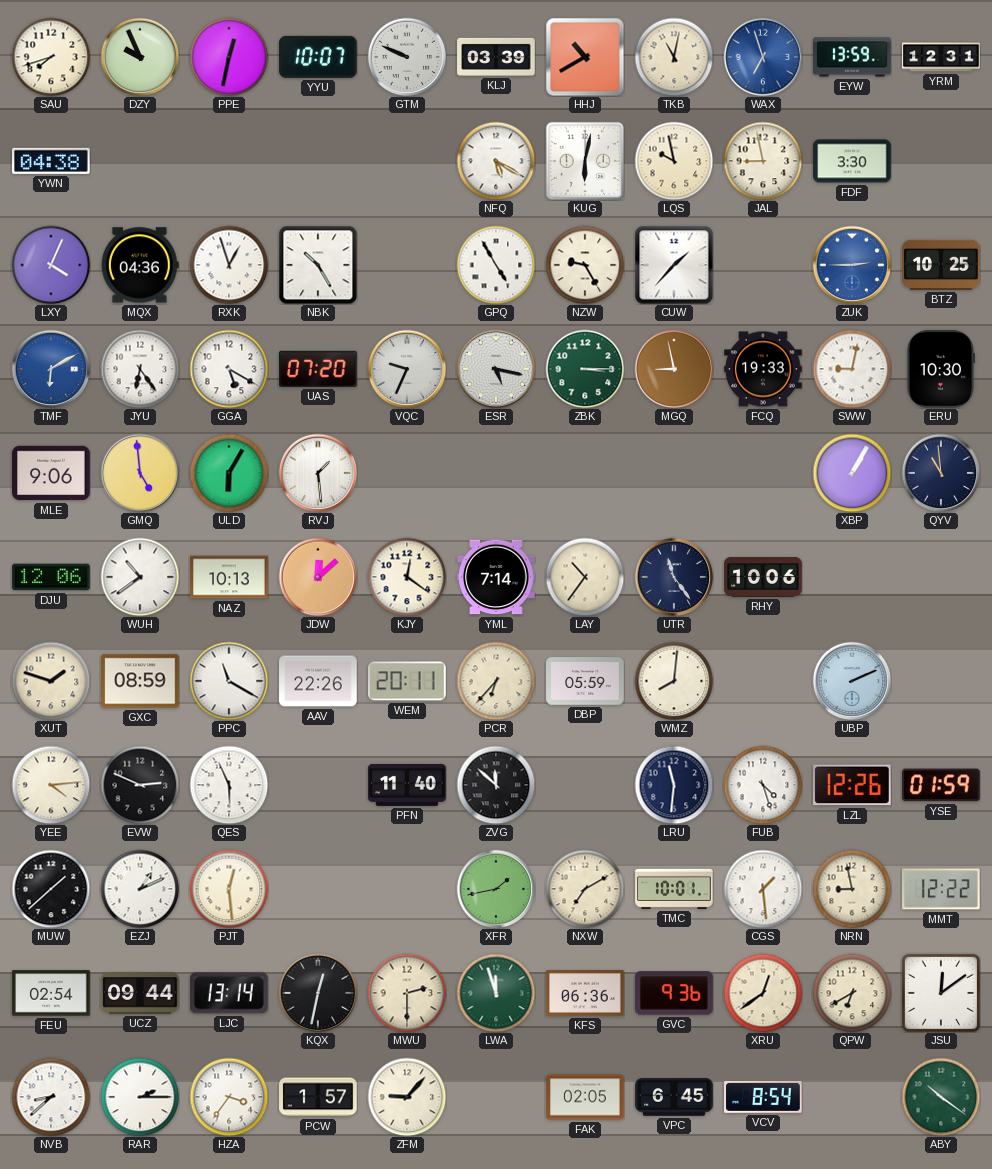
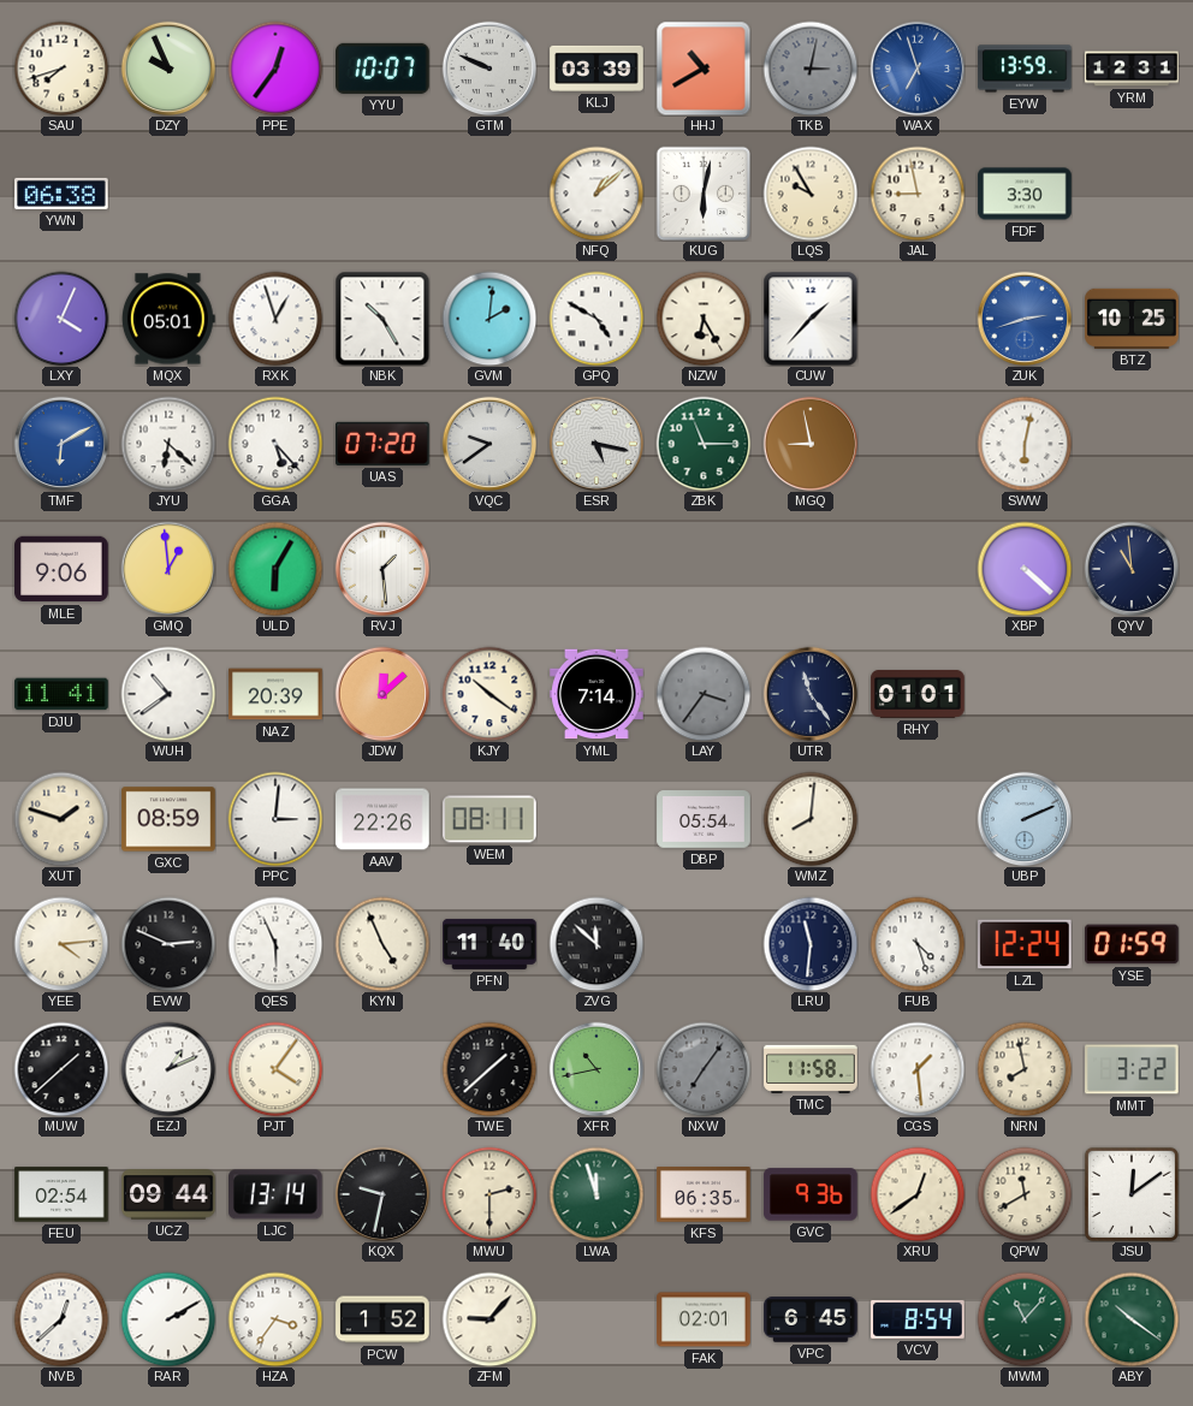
PPE: 12:32 -> 12:36 (275, 69)
TKB: 11:02 -> 3:02 (811, 69)
TKB dial: cream -> grey (811, 69)
YWN: 04:38 -> 06:38 (61, 194)
NFQ: 5:20 -> 1:08 (596, 194)
LQS: 9:58 -> 9:55 (811, 194)
MQX: 04:36 -> 05:01 (168, 319)
GVM: none -> 2:01 (489, 319)
GPQ: 4:55 -> 4:50 (596, 319)
NZW: 9:25 -> 6:25 (704, 319)
ZUK: 2:45 -> 2:42 (1025, 319)
JYU: 6:24 -> 6:22 (168, 444)
GGA: 5:20 -> 5:23 (275, 444)
VQC: 9:34 -> 9:39 (489, 444)
ZBK: 3:15 -> 11:15 (704, 444)
FCQ: 19:33 -> none (763, 369)
SWW: 9:02 -> 6:02 (1025, 444)
ERU: 10:30 -> none (941, 369)
GMQ: 4:59 -> 12:59 (168, 569)
XBP: 1:05 -> 4:22 (1025, 569)
DJU: 12:06 -> 11:41 (61, 694)
NAZ: 10:13 -> 20:39 (275, 694)
KJY: 12:21 -> 10:21 (489, 694)
LAY: 10:36 -> 3:36 (704, 694)
LAY dial: cream -> grey (704, 694)
RHY: 10:06 -> 01:01 (918, 694)
PPC: 11:20 -> 3:01 (275, 819)
WEM: 20:11 -> 08:11 (489, 819)
PCR: 6:37 -> none (496, 681)
DBP: 05:59 -> 05:54 (704, 819)
KYN: none -> 4:56 (382, 944)
LZL: 12:26 -> 12:24 (1026, 944)
PJT: 12:29 -> 4:06 (275, 1069)
TWE: none -> 1:38 (489, 1069)
XFR: 1:43 -> 10:43 (596, 1069)
NXW: 7:10 -> 7:06 (704, 1069)
NXW dial: cream -> grey (704, 1069)
TMC: 10:01 -> 11:58 (811, 1069)
NRN: 8:58 -> 7:58 (1025, 1069)
MMT: 12:22 -> 3:22 (1132, 1069)
KQX: 12:32 -> 9:32 (382, 1194)
KFS: 06:36 -> 06:35 (704, 1196)
QPW: 6:40 -> 11:40 (1025, 1194)
NVB: 8:38 -> 12:38 (61, 1319)
RAR: 2:15 -> 2:10 (168, 1319)
PCW: 1:57 -> 1:52 (382, 1319)
FAK: 02:05 -> 02:01 (704, 1319)
MWM: none -> 11:07 (1025, 1319)
